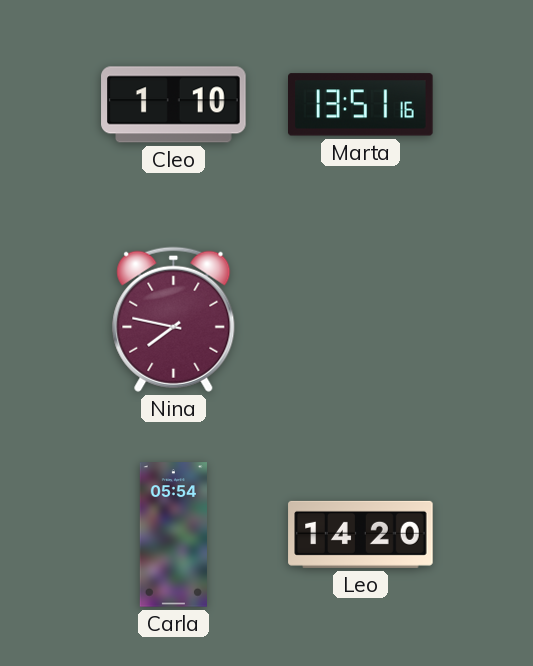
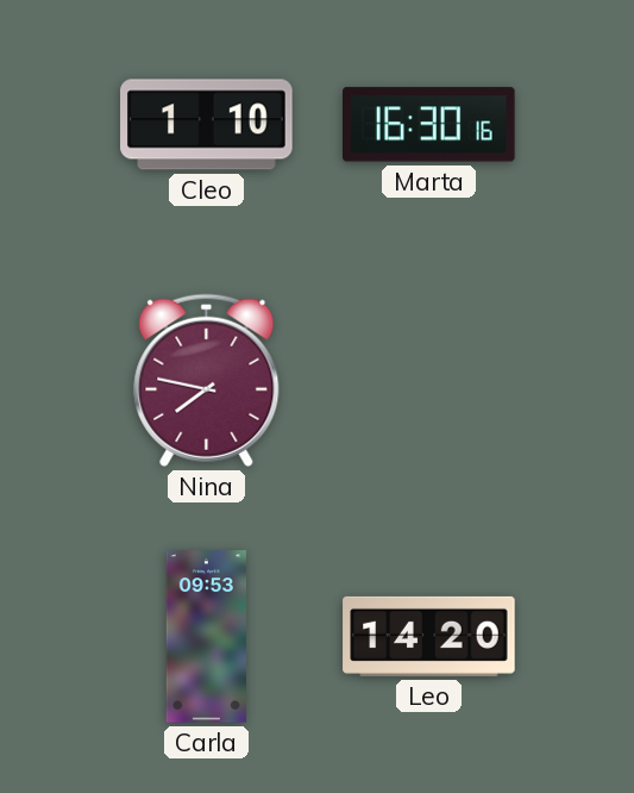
Marta: 13:51 -> 16:30 (429, 125)
Carla: 05:54 -> 09:53 (206, 637)
